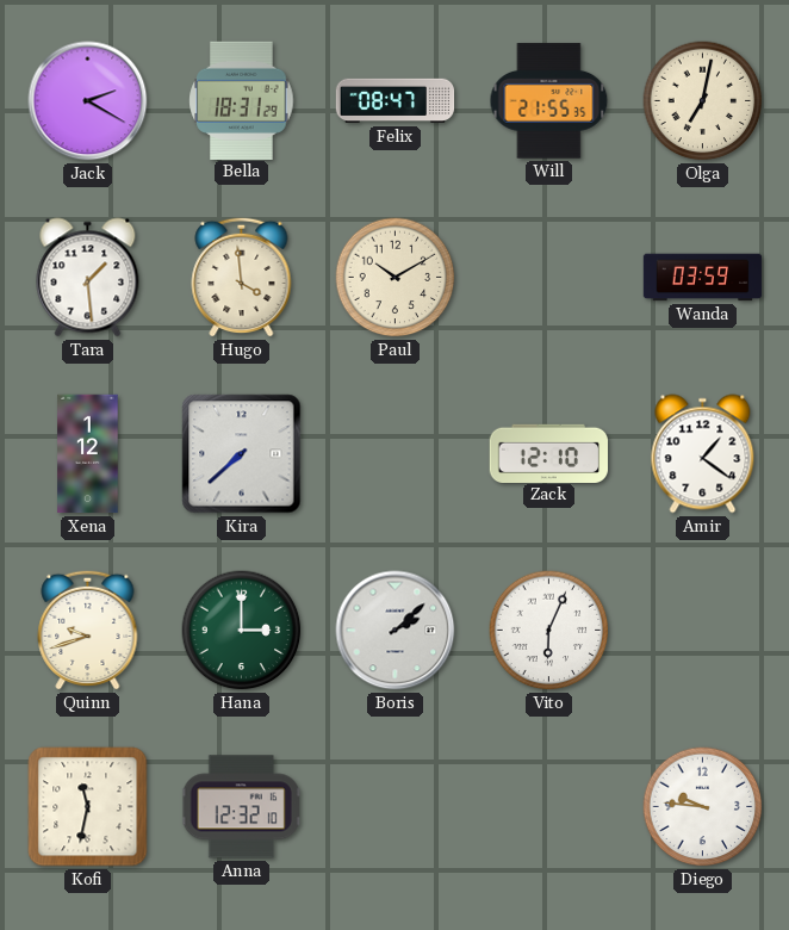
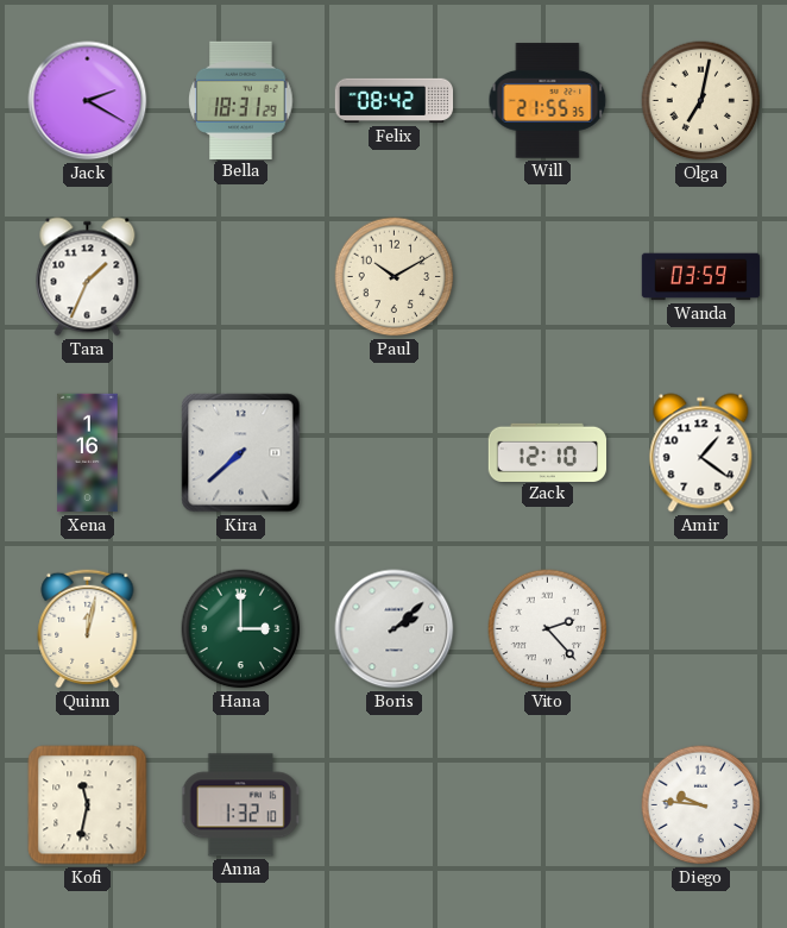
Felix: 08:47 -> 08:42 (395, 101)
Tara: 1:29 -> 1:34 (88, 277)
Hugo: 3:59 -> none (242, 277)
Xena: 1:12 -> 1:16 (88, 453)
Quinn: 9:42 -> 12:02 (88, 628)
Vito: 6:04 -> 2:23 (548, 629)
Anna: 12:32 -> 1:32 (241, 805)
